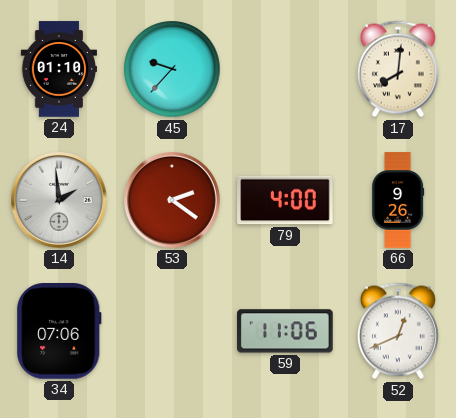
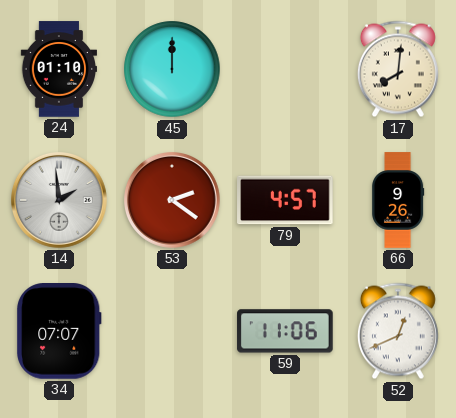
45: 9:37 -> 12:00 (172, 69)
79: 4:00 -> 4:57 (285, 200)
34: 07:06 -> 07:07 (59, 331)
